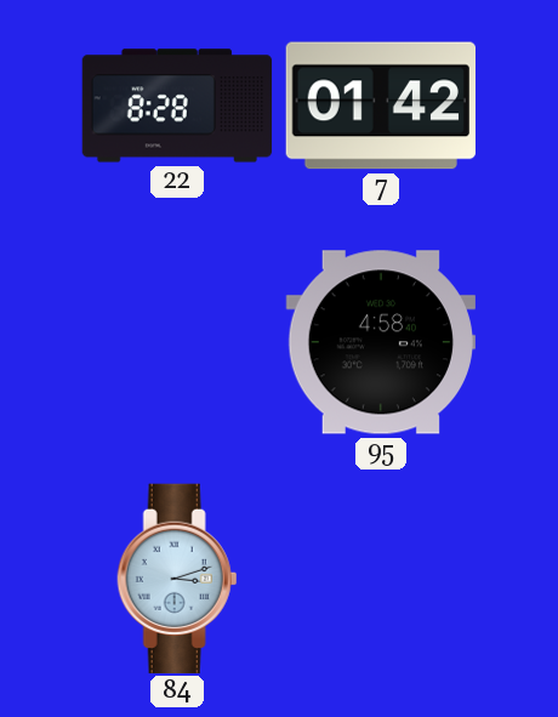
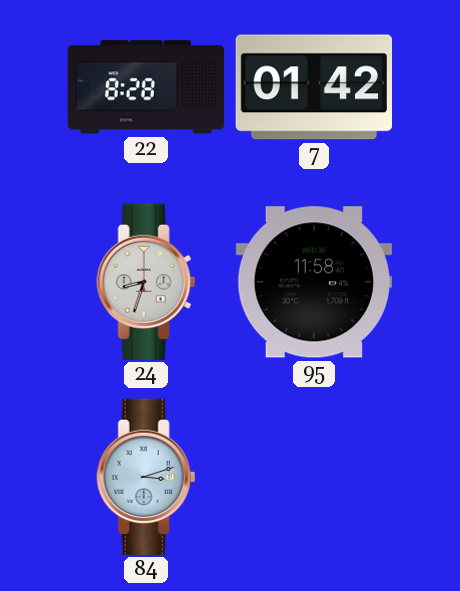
24: none -> 8:33 (146, 281)
95: 4:58 -> 11:58 (313, 282)
